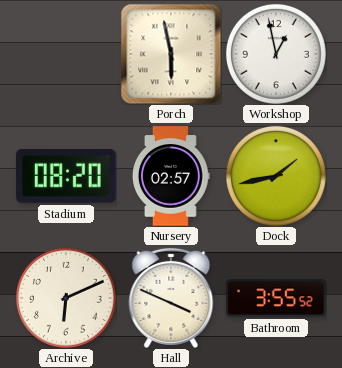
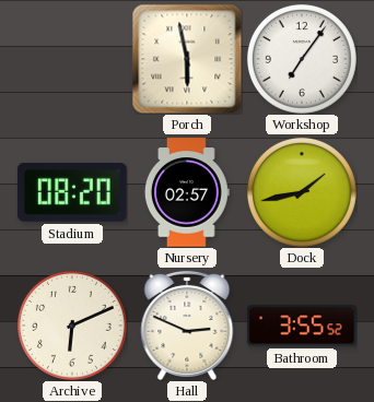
Workshop: 12:58 -> 7:06 (302, 59)
Hall: 3:49 -> 2:49 (187, 326)
